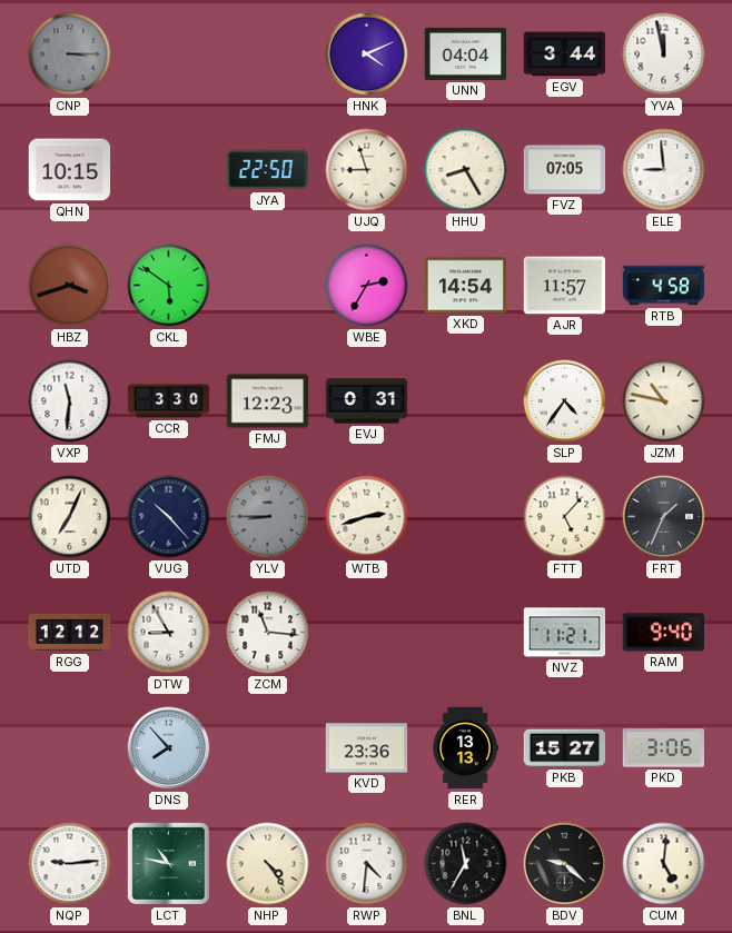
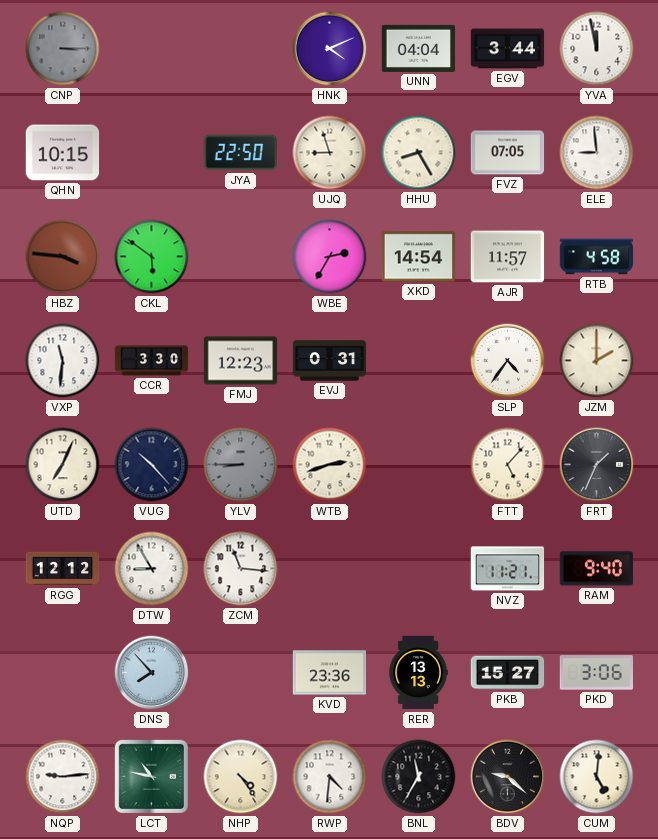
HBZ: 3:42 -> 3:46 (63, 257)
JZM: 10:47 -> 2:00 (597, 361)
